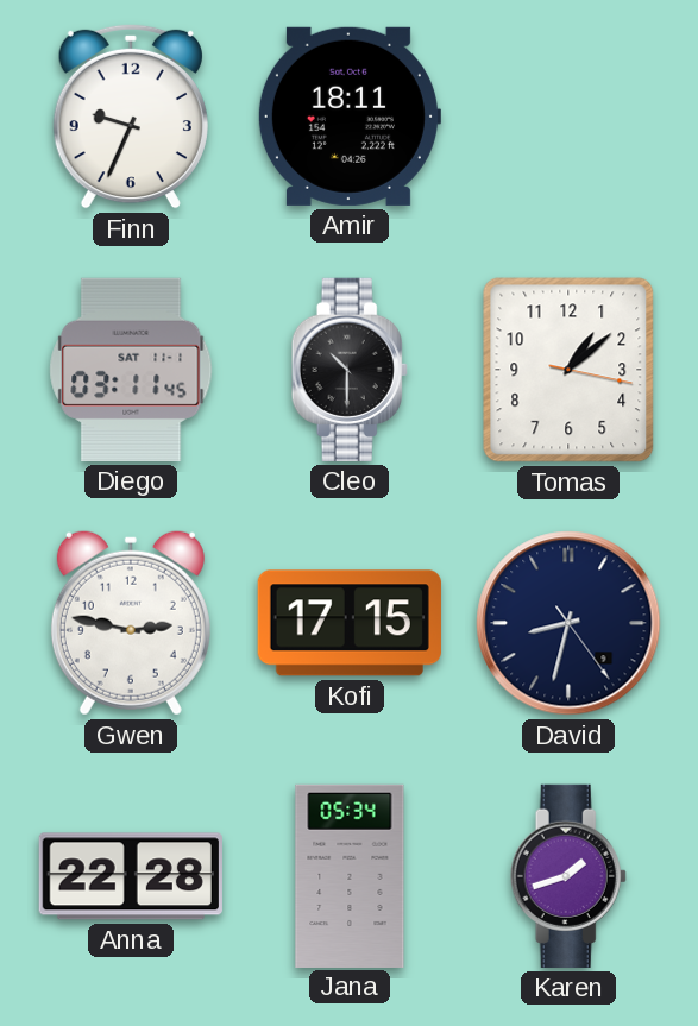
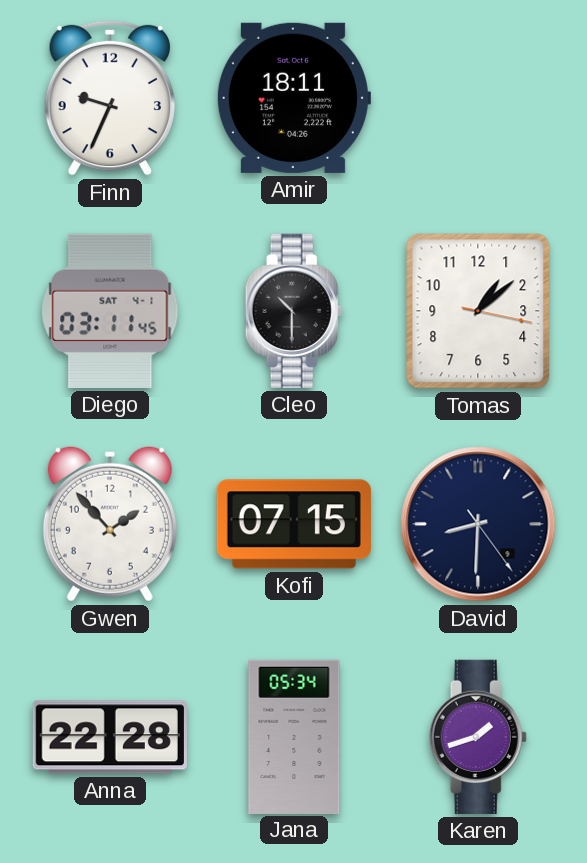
Diego date: SAT 11-1 -> SAT 4-1 (110, 311)
Gwen: 2:47 -> 1:53 (110, 524)
Kofi: 17:15 -> 07:15 (294, 524)
David: 8:32 -> 8:30 (478, 524)
